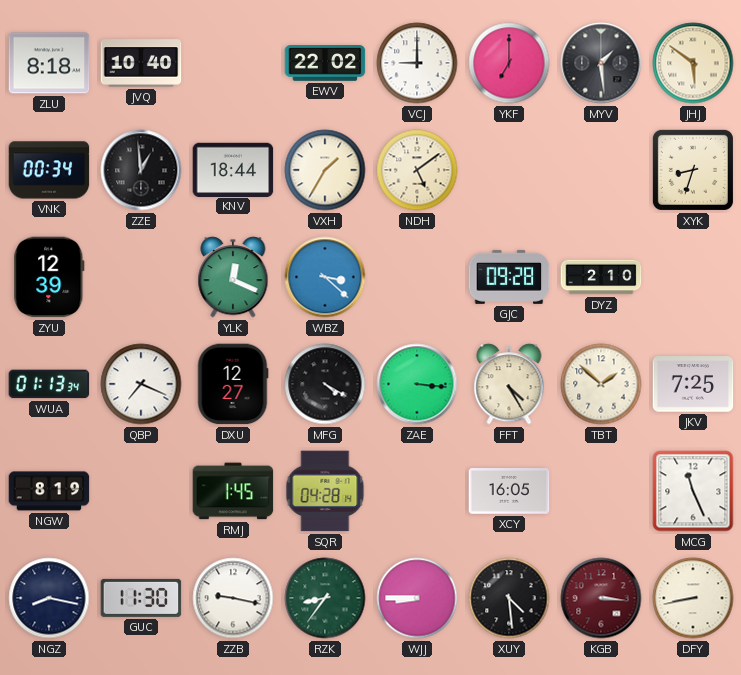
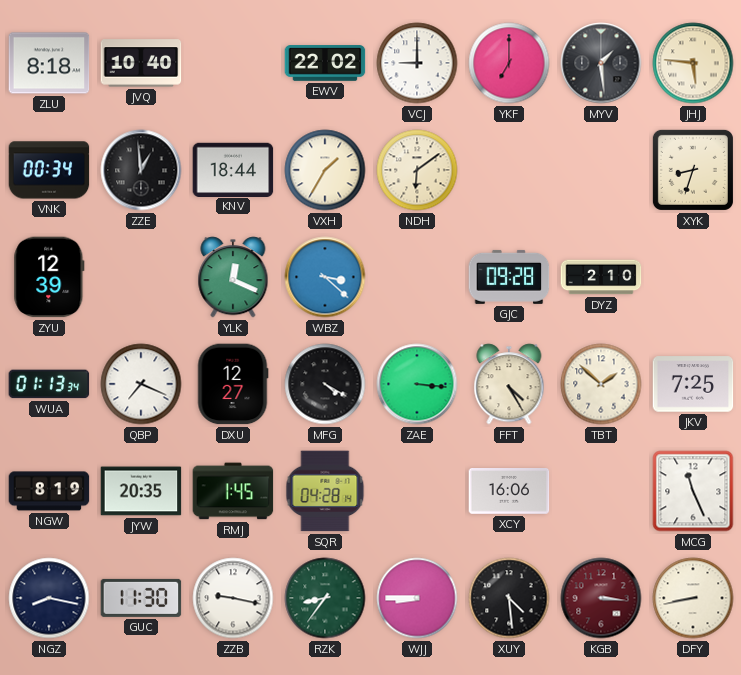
JHJ: 5:51 -> 5:46 (693, 63)
NDH: 5:09 -> 6:09 (417, 170)
JYW: none -> 20:35 (141, 491)
XCY: 16:05 -> 16:06 (509, 492)
